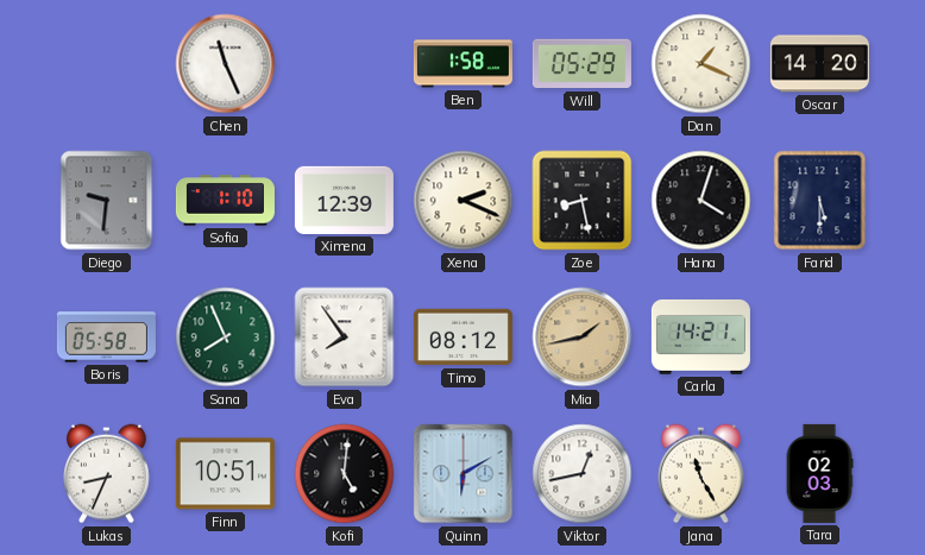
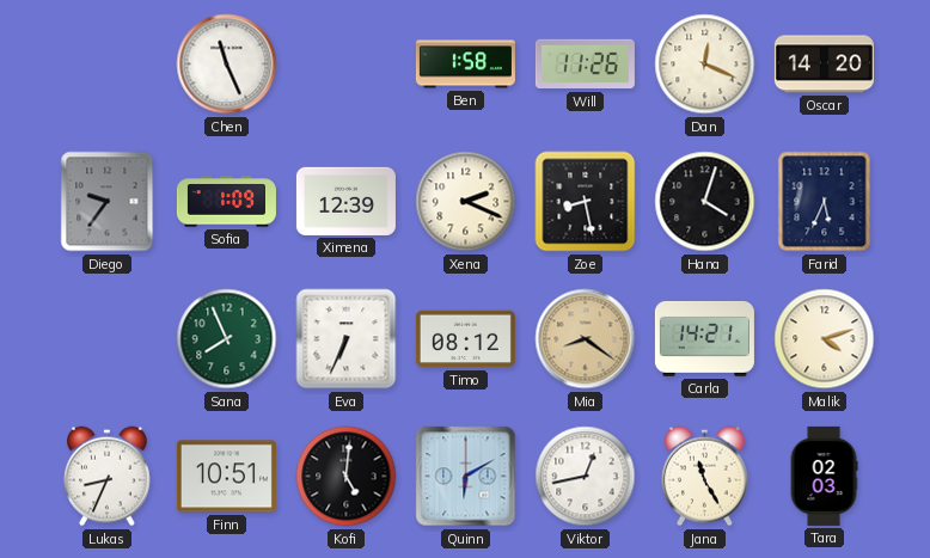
Will: 05:29 -> 11:26 (585, 65)
Dan: 1:19 -> 12:19 (705, 65)
Diego: 9:31 -> 9:36 (108, 202)
Sofia: 1:10 -> 1:09 (226, 202)
Farid: 5:30 -> 5:34 (825, 202)
Boris: 05:58 -> none (106, 338)
Eva: 7:54 -> 6:34 (347, 339)
Mia: 1:43 -> 8:21 (586, 339)
Malik: none -> 4:12 (825, 339)
